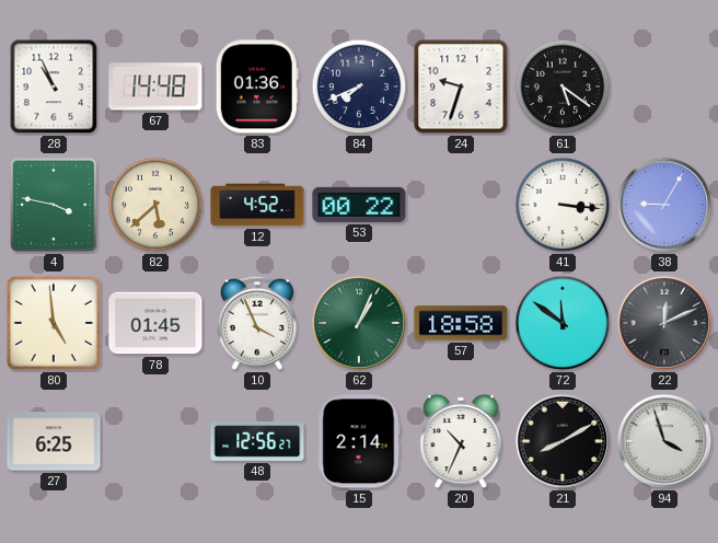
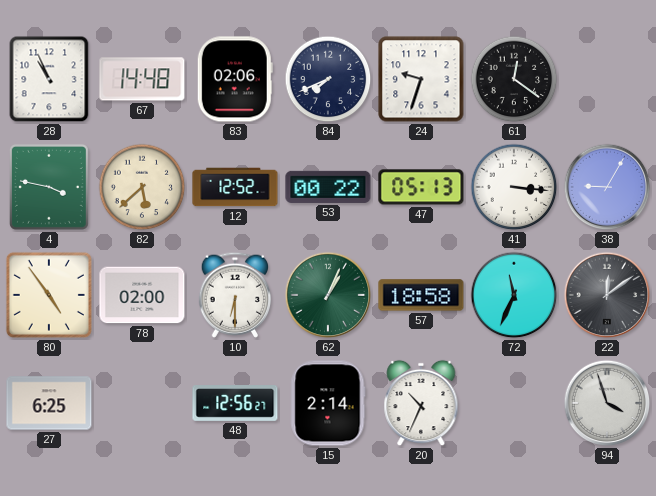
83: 01:36 -> 02:06 (235, 79)
61: 5:21 -> 12:21 (514, 79)
12: 4:52 -> 12:52 (235, 187)
47: none -> 05:13 (421, 187)
80: 4:59 -> 4:54 (49, 295)
78: 01:45 -> 02:00 (142, 295)
10: 3:56 -> 6:30 (235, 295)
72: 11:51 -> 11:34 (514, 295)
22: 12:11 -> 12:09 (607, 295)
21: 8:10 -> none (563, 441)
